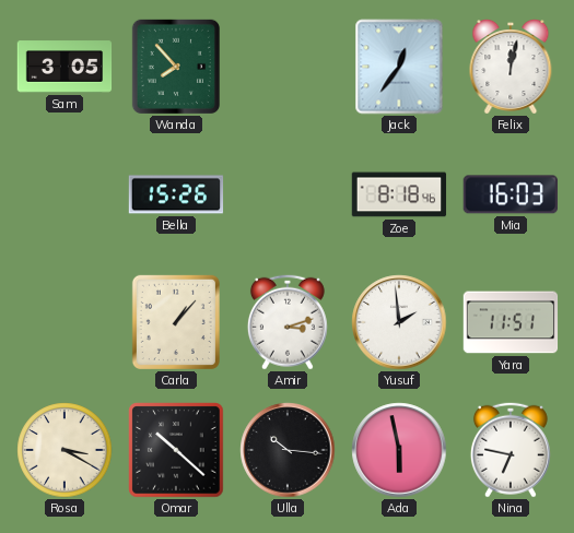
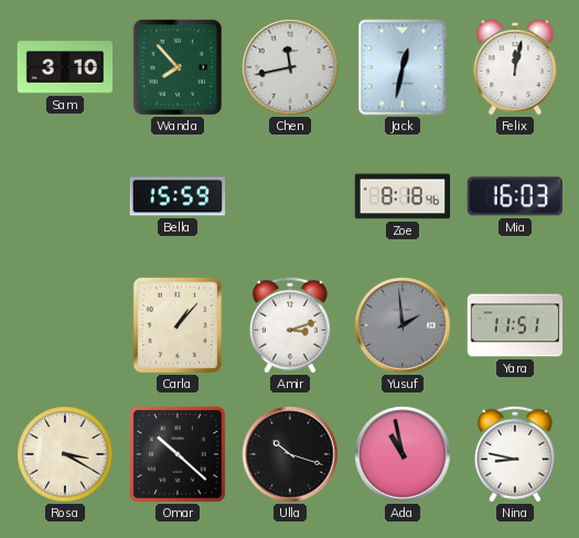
Sam: 3:05 -> 3:10 (65, 67)
Chen: none -> 11:43 (290, 67)
Jack: 12:36 -> 12:32 (403, 67)
Bella: 15:26 -> 15:59 (178, 196)
Yusuf dial: white -> grey (403, 325)
Ulla: 10:16 -> 10:18 (290, 454)
Ada: 5:58 -> 10:58 (403, 454)
Nina: 6:47 -> 8:47 (515, 454)
